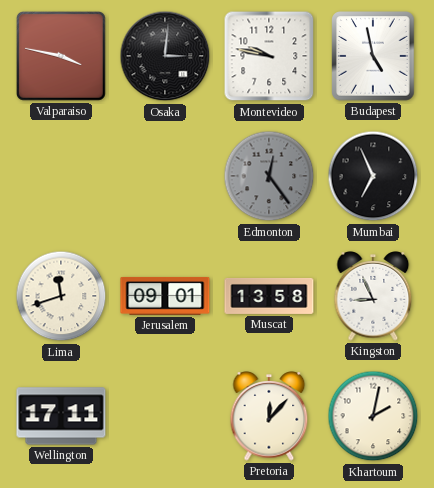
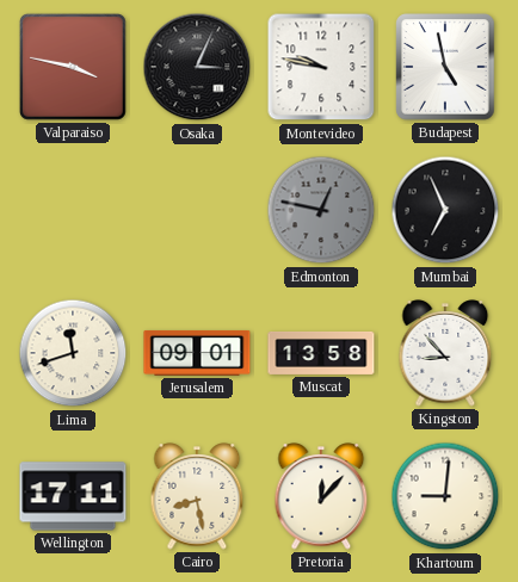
Osaka: 3:01 -> 3:04 (197, 67)
Edmonton: 12:24 -> 12:47 (321, 210)
Kingston: 8:56 -> 8:53 (445, 353)
Cairo: none -> 8:28 (197, 496)
Khartoum: 2:02 -> 9:01 (445, 496)
